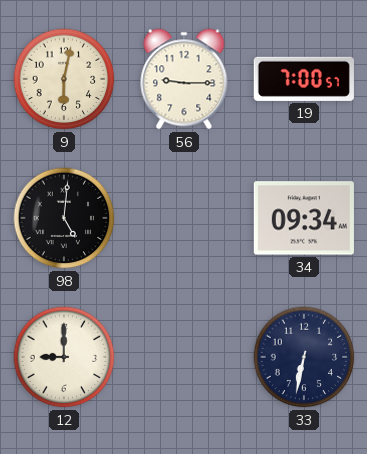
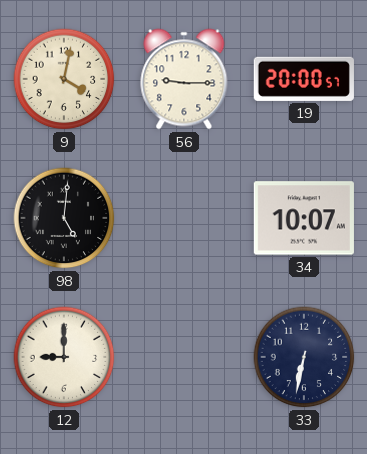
9: 6:02 -> 4:02 (64, 79)
19: 7:00 -> 20:00 (304, 79)
34: 09:34 -> 10:07 (304, 218)
